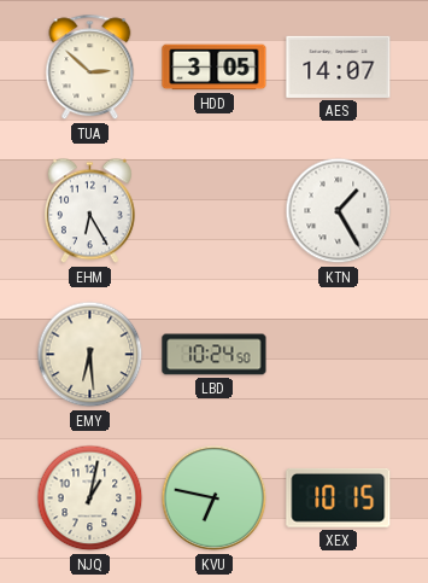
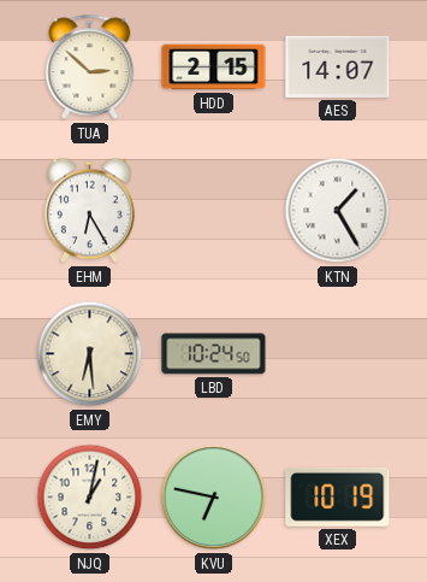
HDD: 3:05 -> 2:15 (214, 67)
XEX: 10:15 -> 10:19 (338, 496)
